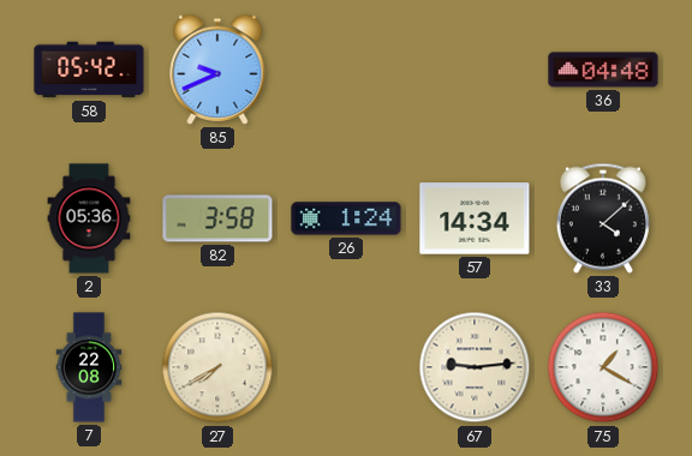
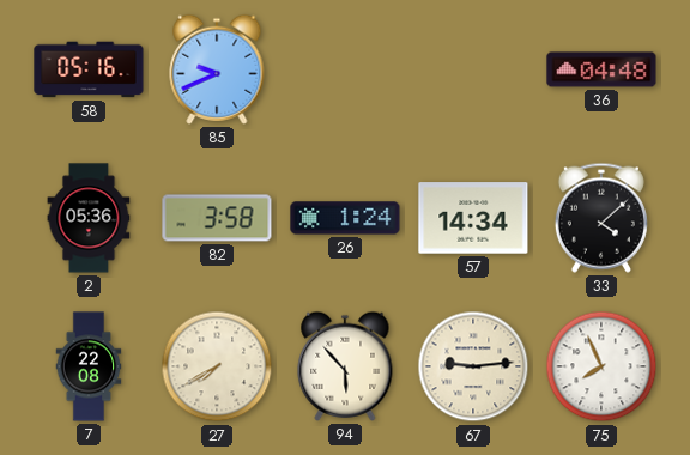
58: 05:42 -> 05:16 (89, 69)
94: none -> 5:53 (345, 366)
75: 1:20 -> 7:56 (601, 366)
